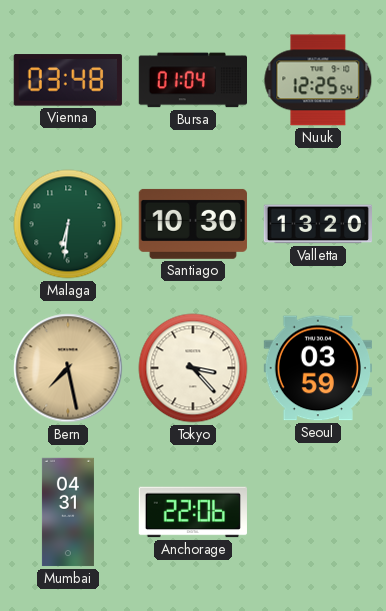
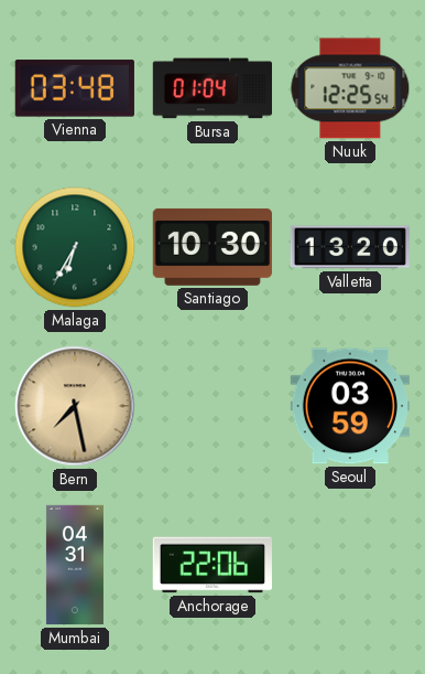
Malaga: 6:31 -> 6:35 (75, 247)
Tokyo: 3:23 -> none (193, 368)
